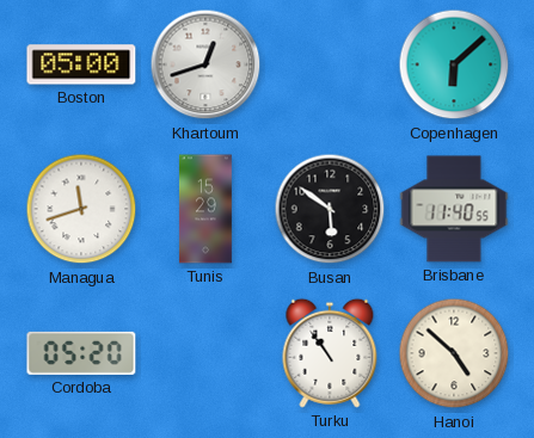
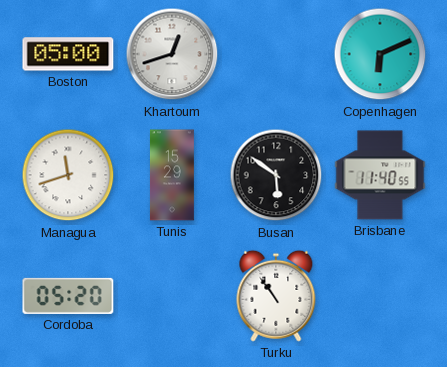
Copenhagen: 6:08 -> 6:11 (380, 54)
Hanoi: 4:52 -> none (454, 353)
